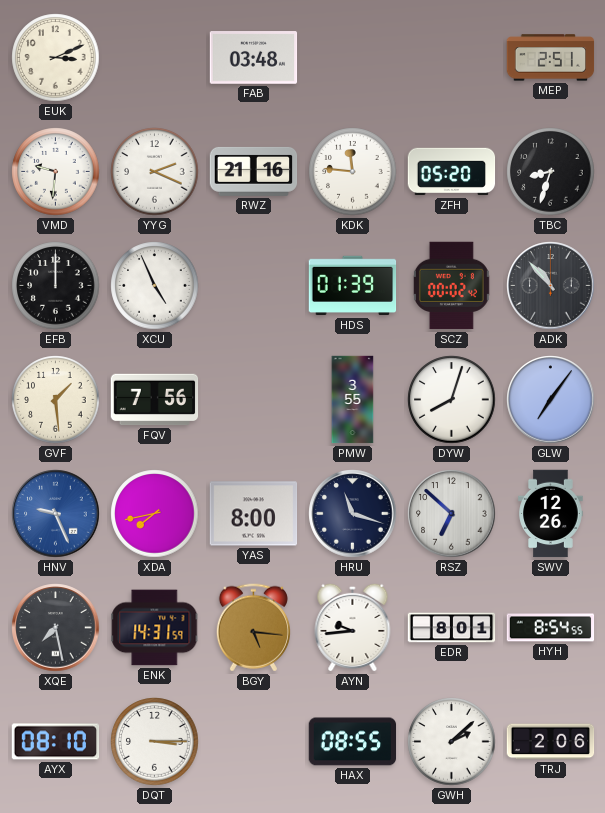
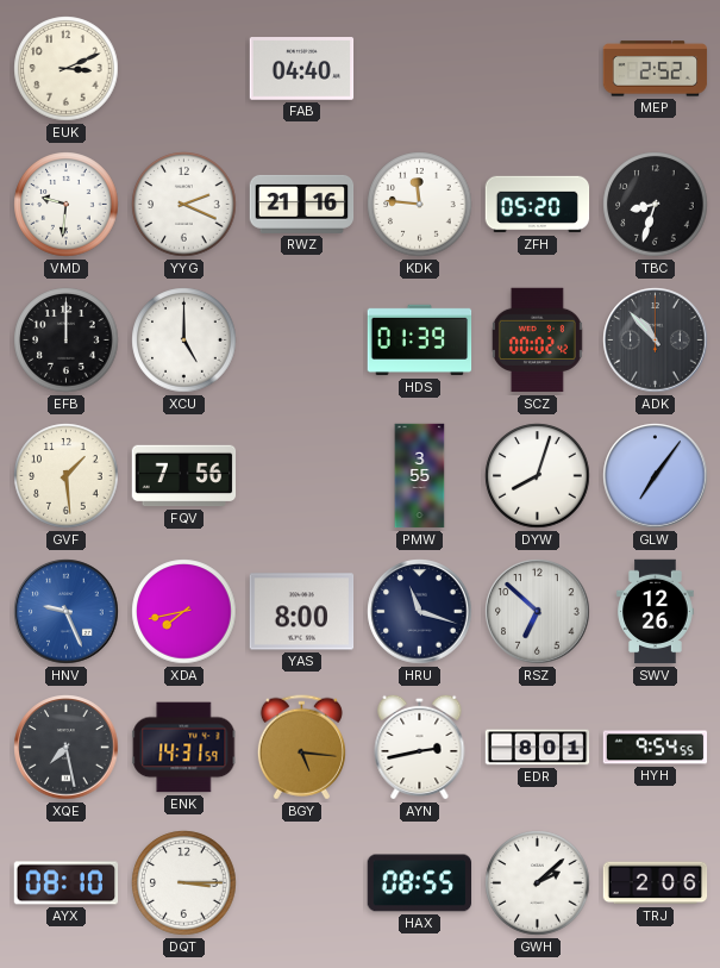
FAB: 03:48 -> 04:40 (302, 69)
MEP: 2:51 -> 2:52 (656, 69)
XCU: 4:56 -> 5:00 (184, 341)
AYN: 9:44 -> 2:43 (420, 747)
HYH: 8:54 -> 9:54 (656, 748)
